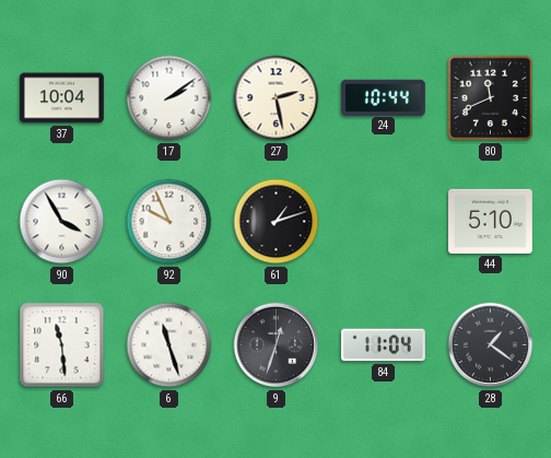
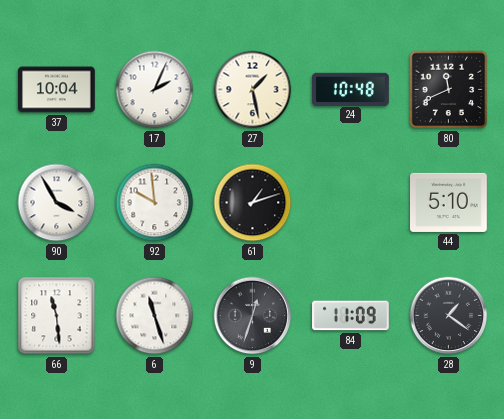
17: 2:09 -> 2:04 (155, 90)
27: 2:28 -> 1:28 (253, 90)
24: 10:44 -> 10:48 (351, 89)
92: 9:56 -> 9:59 (155, 203)
84: 11:04 -> 11:09 (351, 316)
